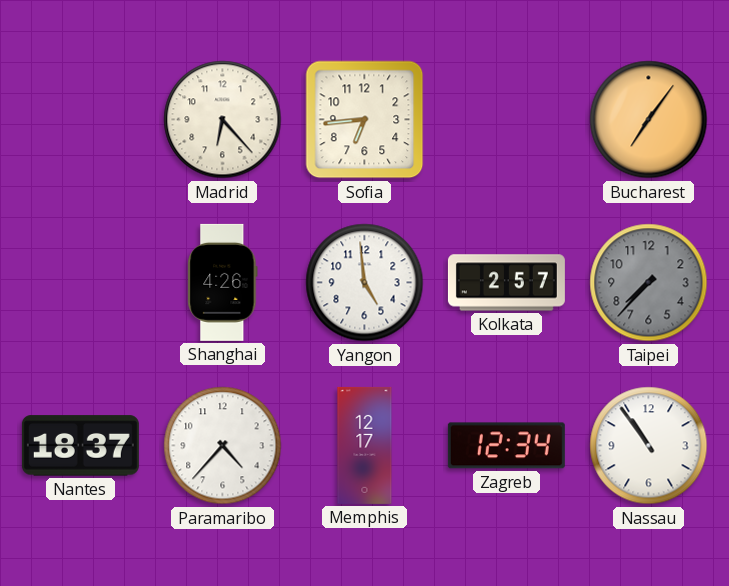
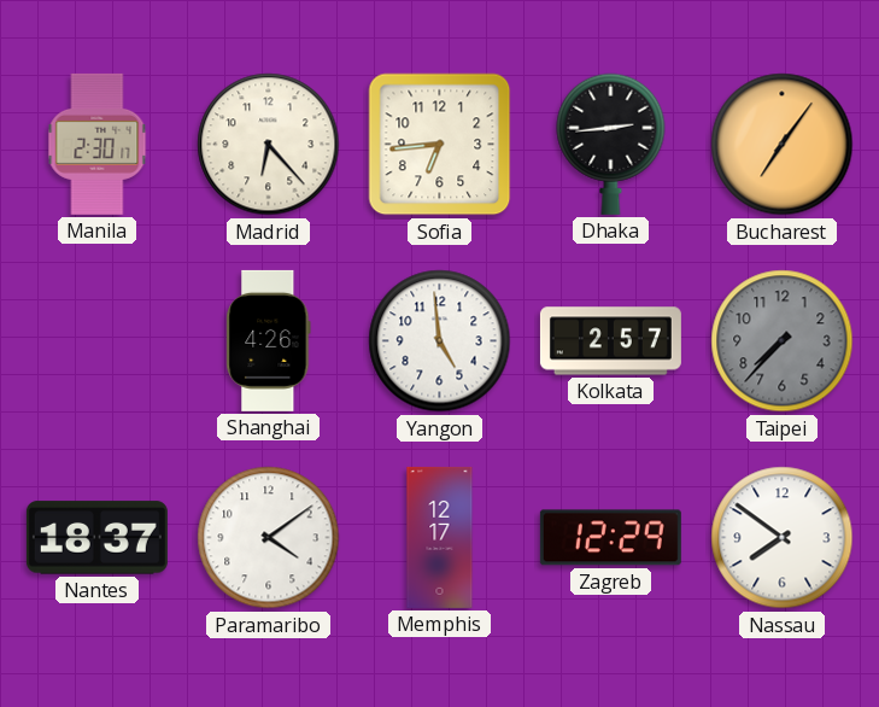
Manila: none -> 2:30 (98, 144)
Dhaka: none -> 2:44 (611, 144)
Paramaribo: 4:37 -> 4:09 (269, 538)
Zagreb: 12:34 -> 12:29 (610, 538)
Nassau: 10:54 -> 7:51 (783, 538)
